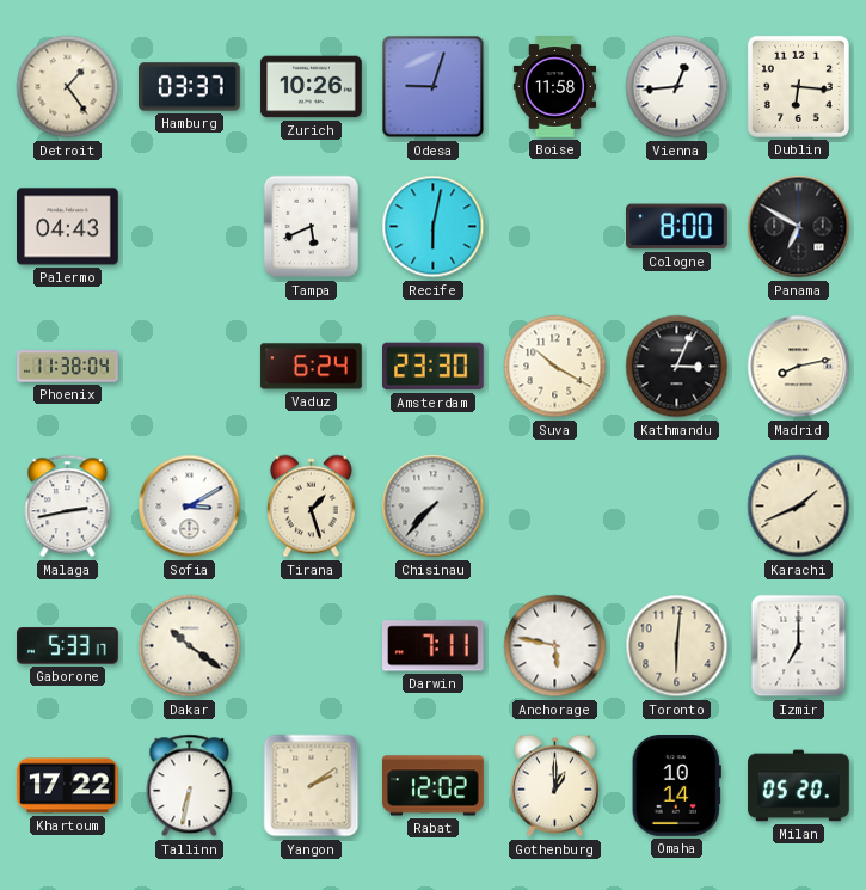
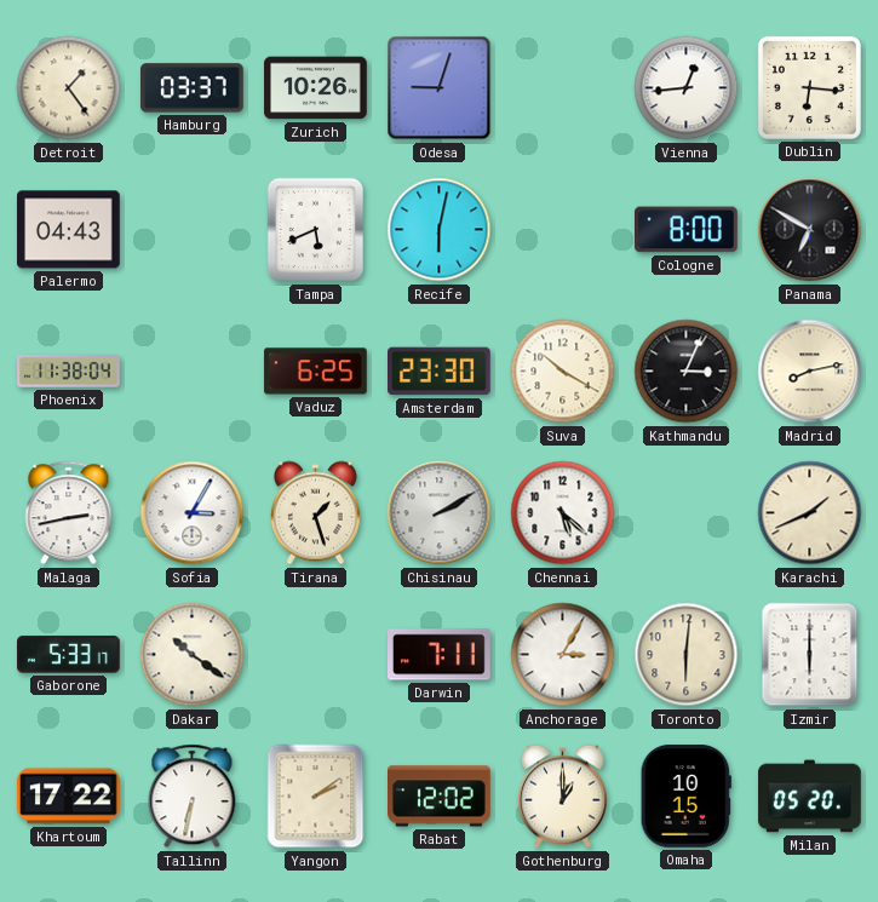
Boise: 11:58 -> none (555, 87)
Vaduz: 6:24 -> 6:25 (316, 372)
Sofia: 3:10 -> 3:05 (193, 513)
Chisinau: 7:37 -> 2:10 (440, 513)
Chennai: none -> 5:22 (563, 513)
Anchorage: 5:47 -> 3:05 (563, 655)
Izmir: 7:00 -> 6:00 (810, 655)
Omaha: 10:14 -> 10:15 (685, 797)
